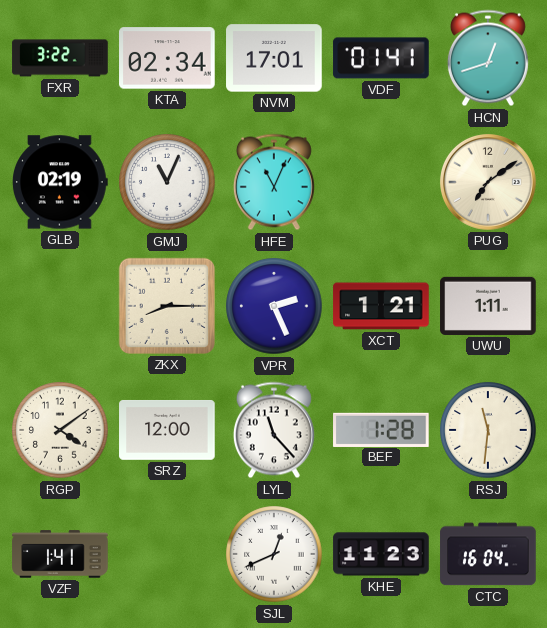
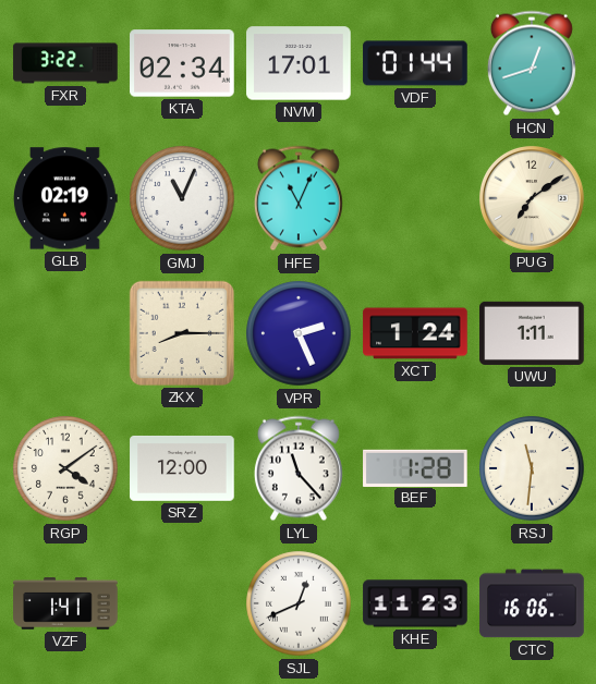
VDF: 01:41 -> 01:44 (415, 63)
XCT: 1:21 -> 1:24 (415, 333)
CTC: 16:04 -> 16:06 (532, 603)
